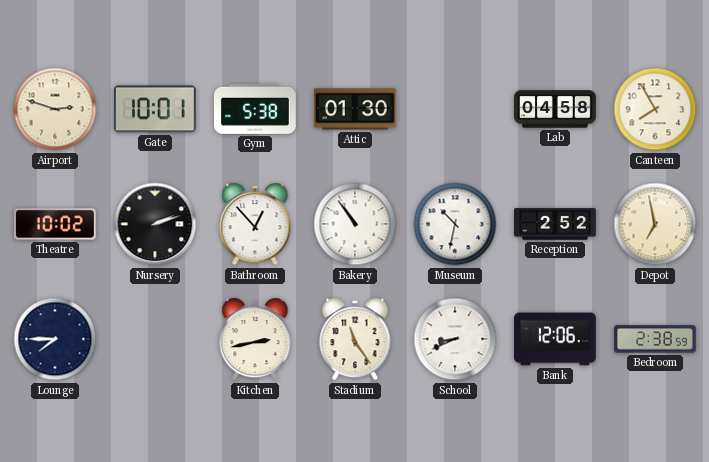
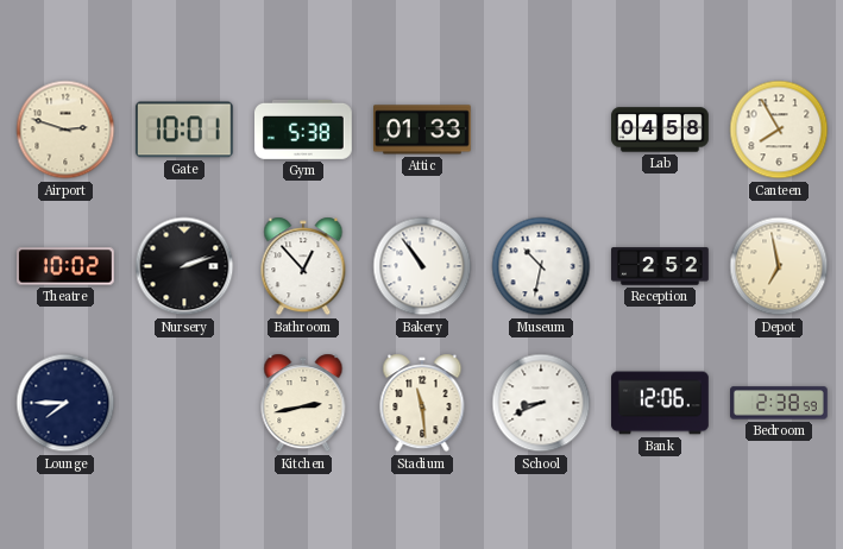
Attic: 01:30 -> 01:33 (423, 130)
Stadium: 11:24 -> 11:29 (422, 403)
